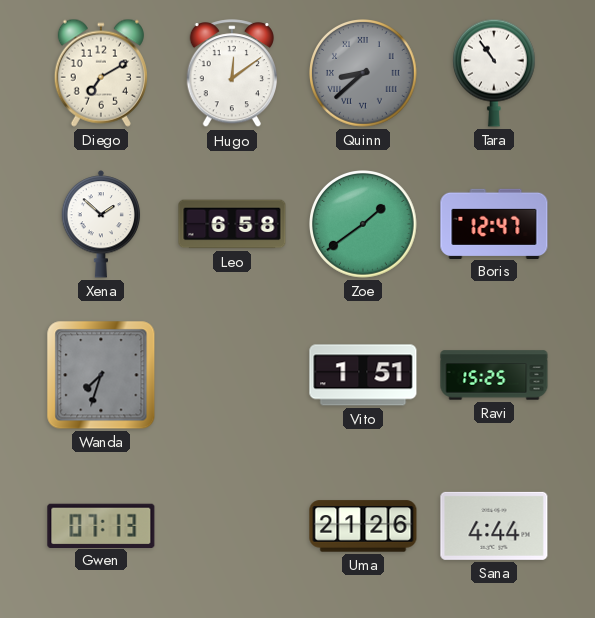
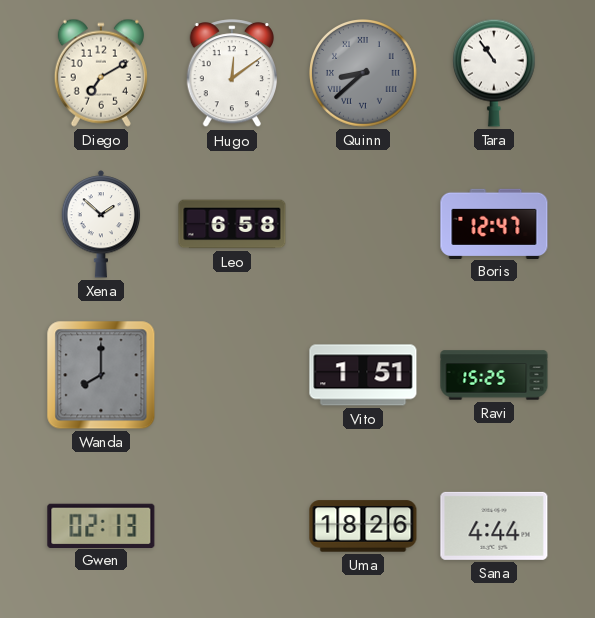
Zoe: 1:39 -> none (364, 225)
Wanda: 7:33 -> 8:00 (101, 375)
Gwen: 07:13 -> 02:13 (101, 525)
Uma: 21:26 -> 18:26 (363, 526)
